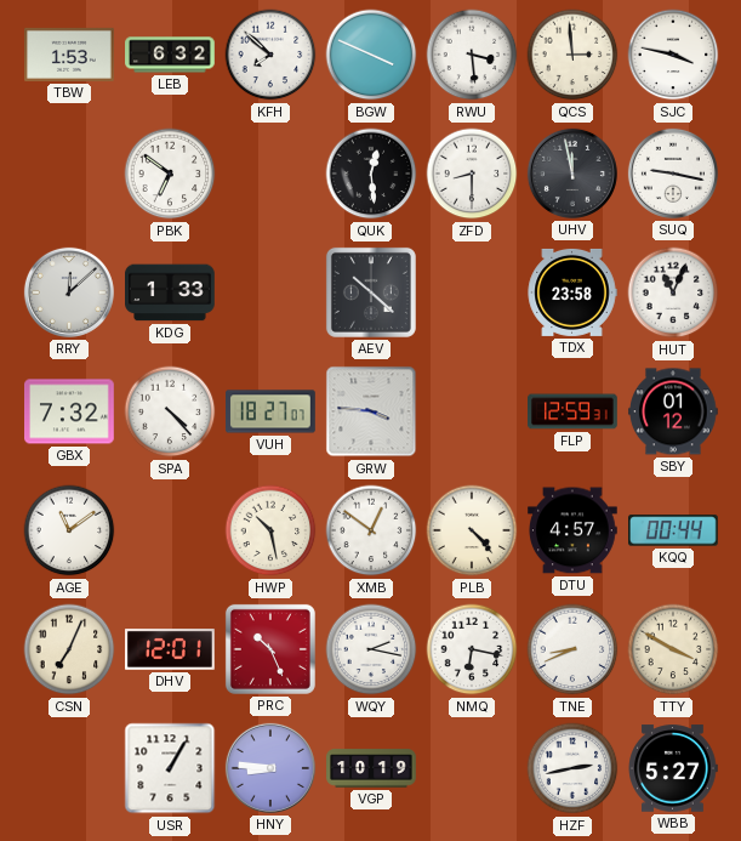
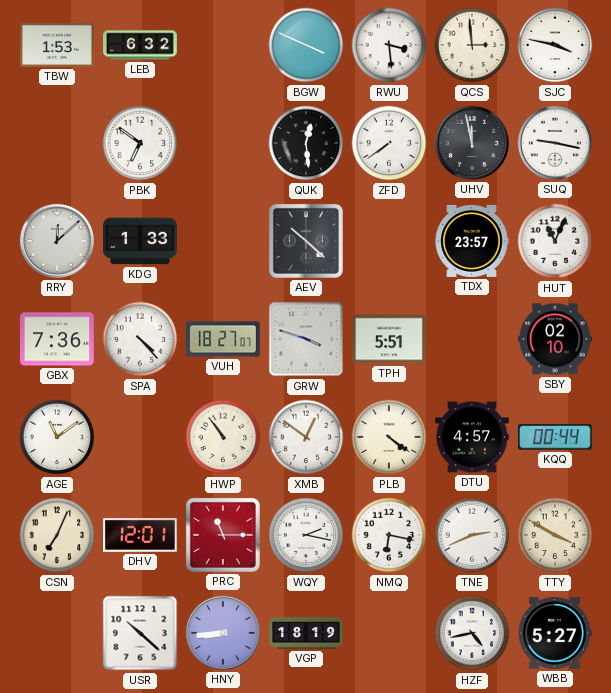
KFH: 7:52 -> none (270, 55)
ZFD: 8:30 -> 7:39 (389, 143)
TDX: 23:58 -> 23:57 (472, 241)
GBX: 7:32 -> 7:36 (58, 339)
GRW: 3:46 -> 3:48 (306, 339)
TPH: none -> 5:51 (390, 339)
FLP: 12:59 -> none (574, 411)
SBY: 01:12 -> 02:10 (556, 339)
HWP: 10:28 -> 10:54 (223, 437)
PLB: 4:23 -> 4:21 (389, 437)
PRC: 10:26 -> 11:15 (223, 535)
TNE: 8:41 -> 2:41 (472, 535)
USR: 1:05 -> 10:22 (140, 633)
HNY: 8:46 -> 8:44 (223, 633)
VGP: 10:19 -> 18:19 (306, 633)
HZF: 2:43 -> 4:43 (472, 633)
